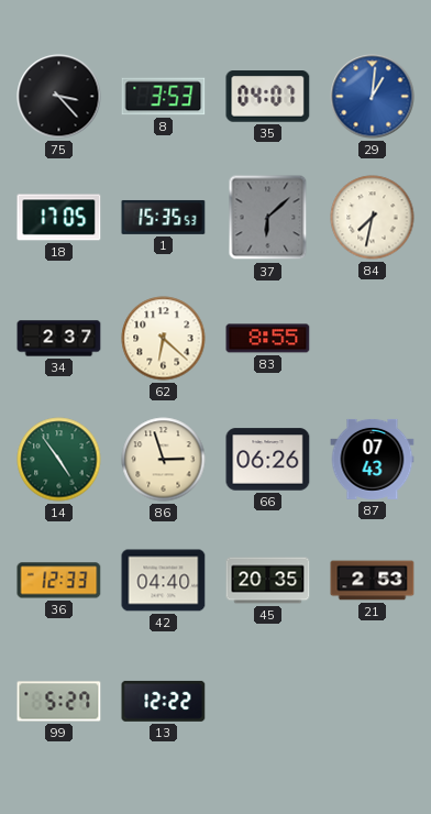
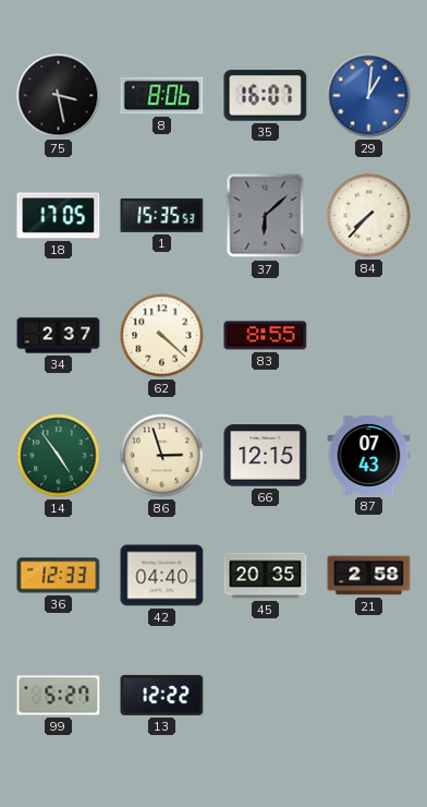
75: 3:23 -> 3:28 (59, 96)
8: 3:53 -> 8:06 (162, 96)
35: 04:07 -> 16:07 (266, 96)
84: 7:32 -> 7:37 (369, 216)
62: 6:22 -> 4:22 (162, 336)
66: 06:26 -> 12:15 (266, 456)
21: 2:53 -> 2:58 (369, 576)
